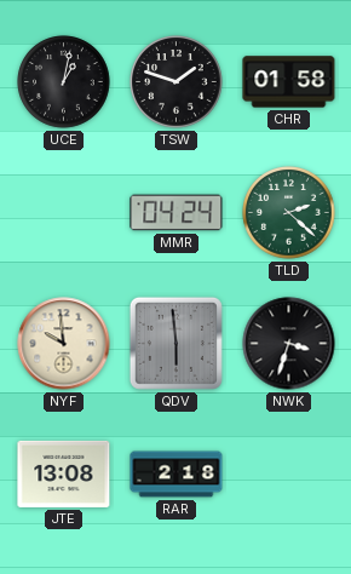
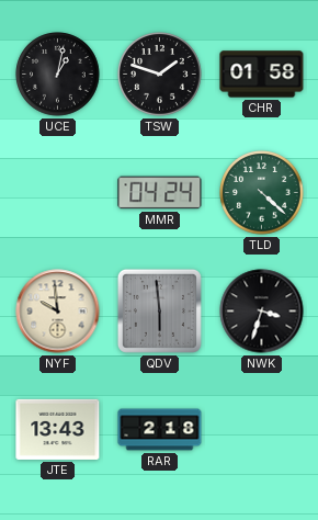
TLD: 2:22 -> 4:22 (262, 193)
JTE: 13:08 -> 13:43 (58, 429)
